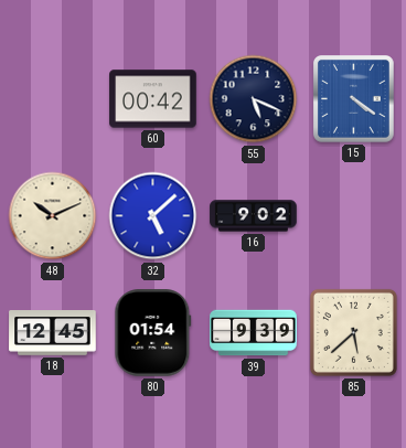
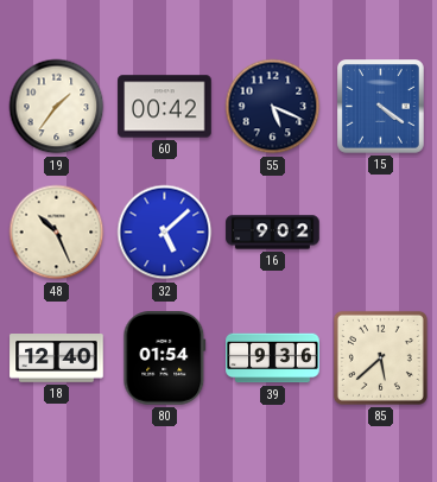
19: none -> 1:36 (57, 107)
48: 10:11 -> 10:26 (57, 233)
18: 12:45 -> 12:40 (57, 359)
39: 9:39 -> 9:36 (273, 359)
